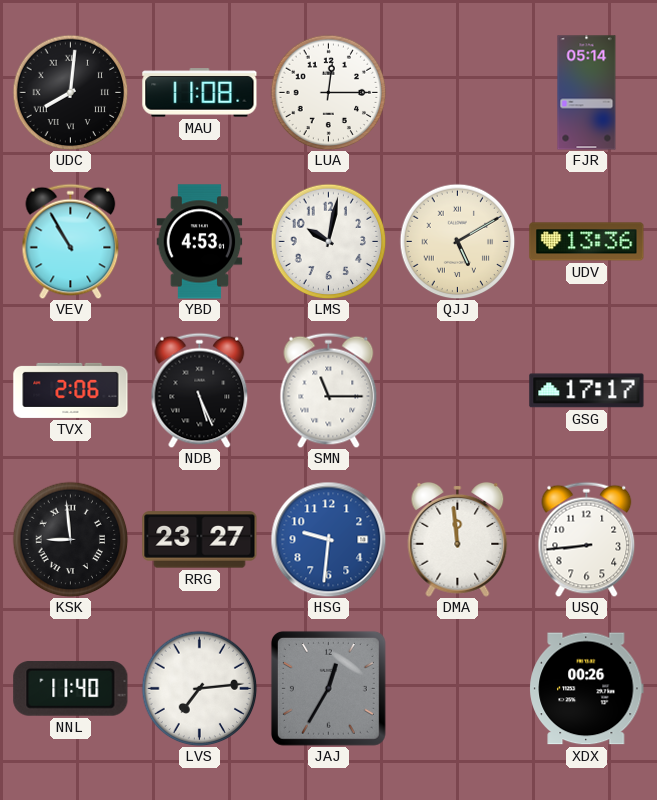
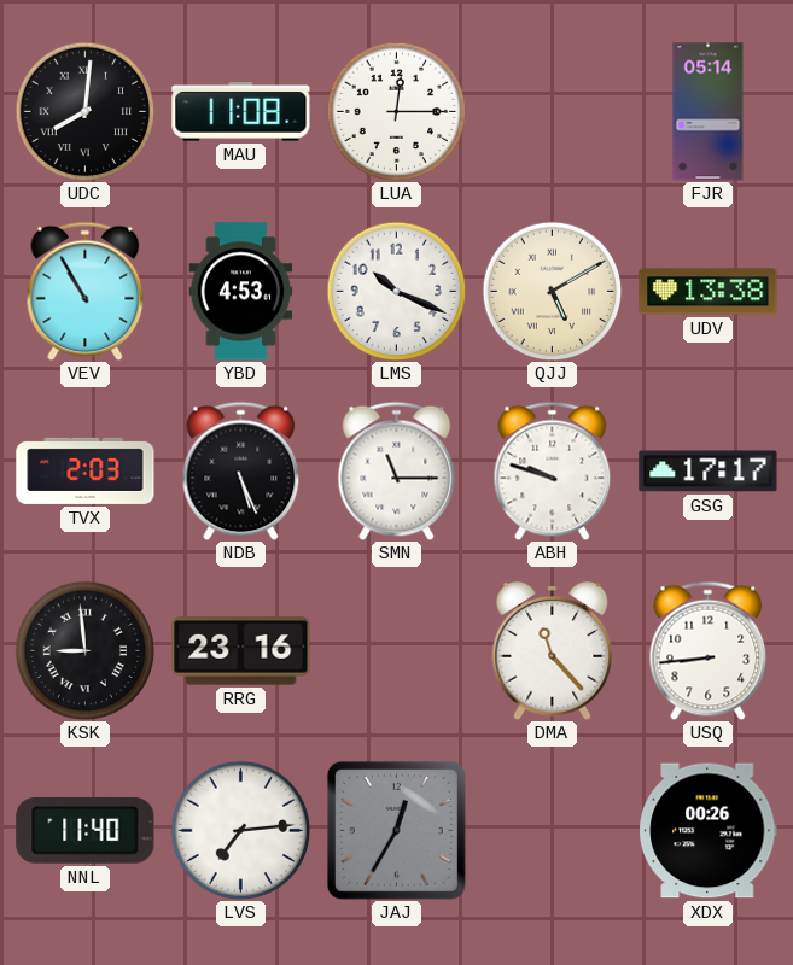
LMS: 10:02 -> 10:19 (396, 291)
UDV: 13:36 -> 13:38 (709, 292)
TVX: 2:06 -> 2:03 (86, 470)
ABH: none -> 9:48 (553, 470)
RRG: 23:27 -> 23:16 (241, 651)
HSG: 9:31 -> none (328, 539)
DMA: 11:59 -> 11:23 (553, 650)
